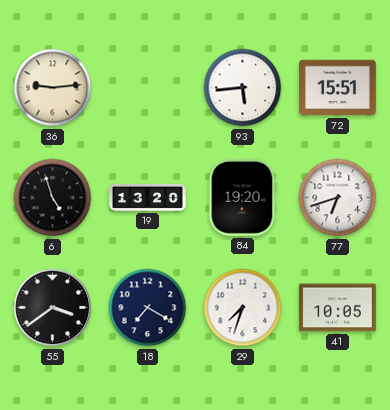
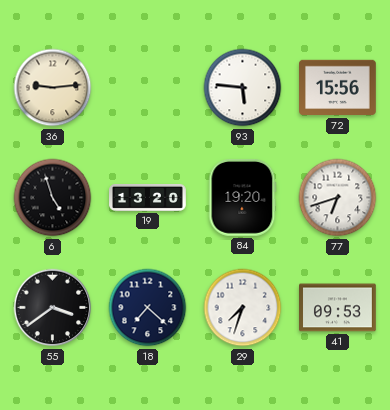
93: 5:44 -> 5:46 (243, 88)
72: 15:51 -> 15:56 (338, 88)
18: 7:20 -> 7:22 (148, 308)
41: 10:05 -> 09:53 (338, 308)
